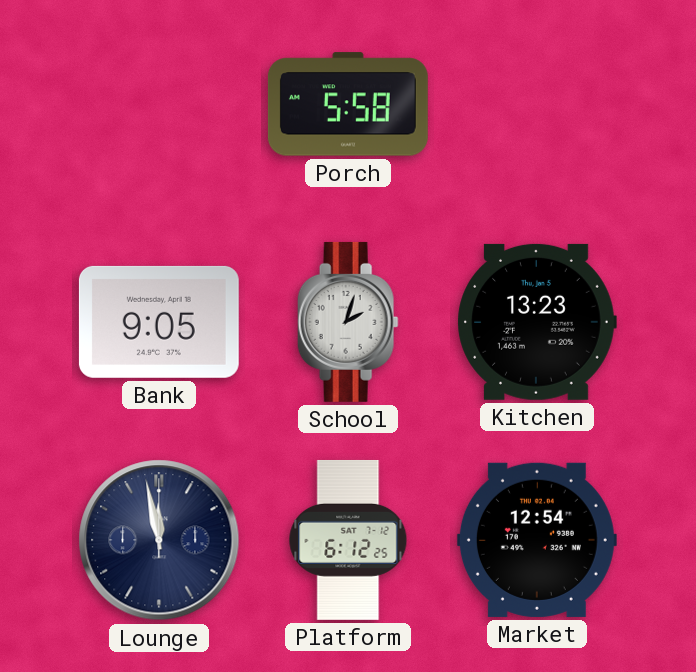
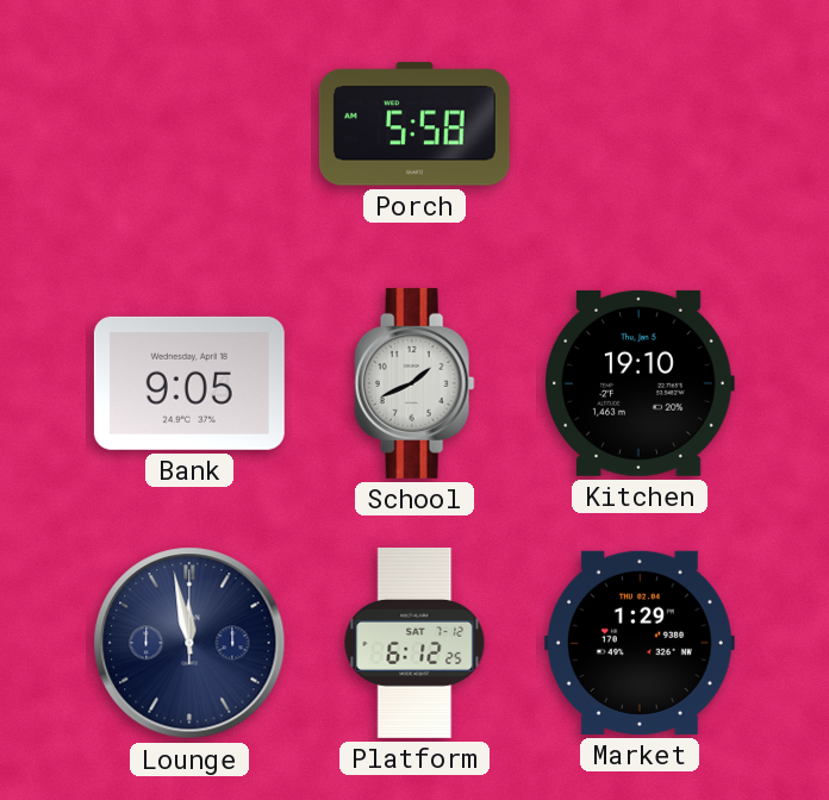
School: 2:03 -> 1:41 (414, 383)
Kitchen: 13:23 -> 19:10 (640, 383)
Market: 12:54 -> 1:29 (640, 643)
